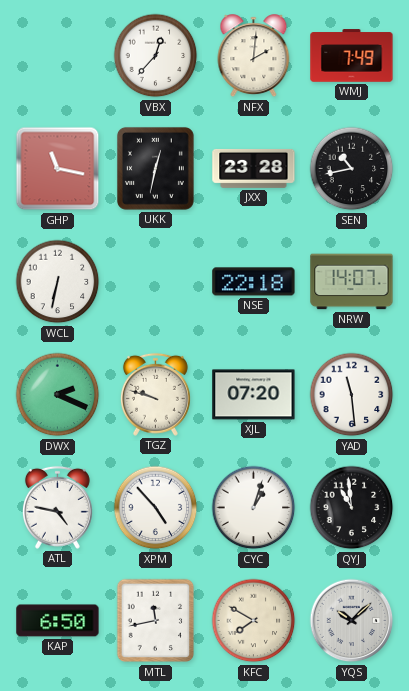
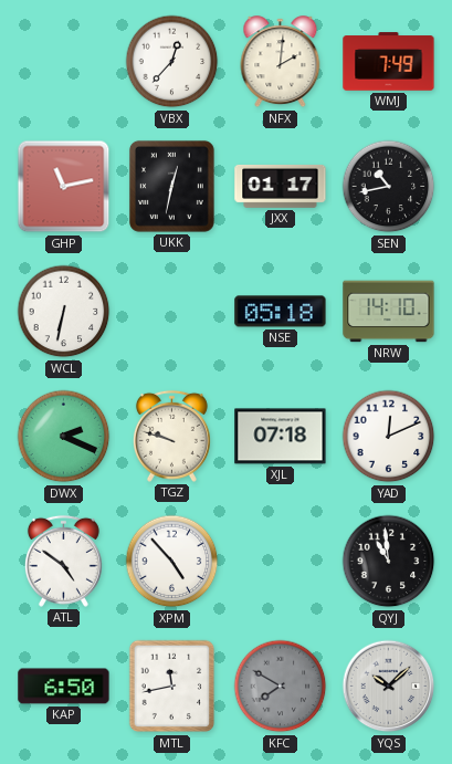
GHP: 11:17 -> 11:13 (64, 187)
JXX: 23:28 -> 01:17 (281, 186)
NSE: 22:18 -> 05:18 (281, 312)
NRW: 14:07 -> 14:10 (389, 312)
XJL: 07:20 -> 07:18 (281, 437)
YAD: 11:29 -> 12:11 (389, 437)
ATL: 4:47 -> 4:51 (63, 561)
CYC: 1:03 -> none (254, 508)
KFC dial: cream -> grey (281, 687)
